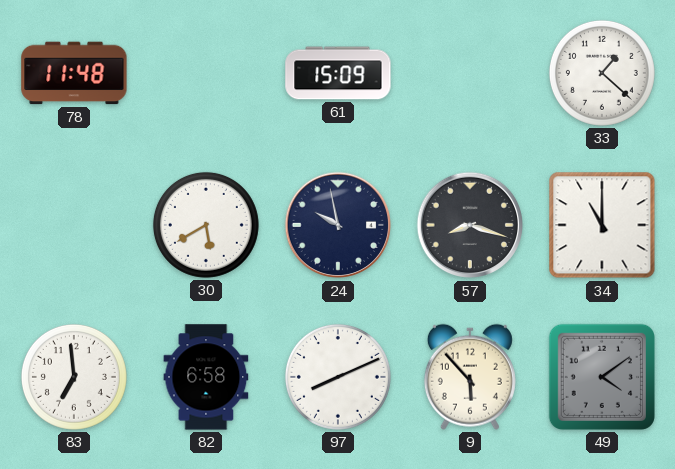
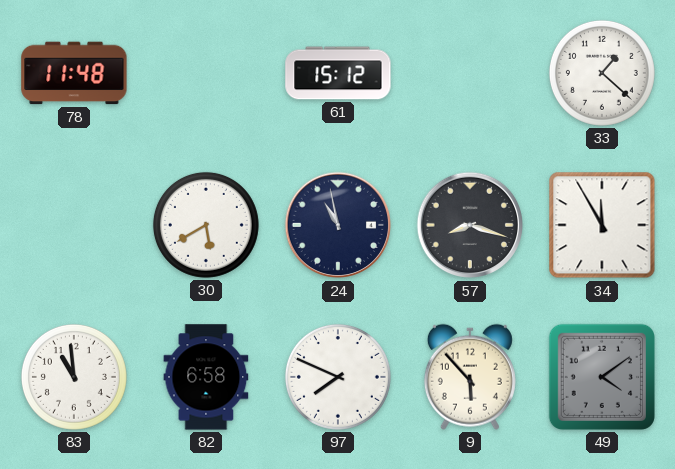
61: 15:09 -> 15:12 (338, 73)
24: 9:58 -> 10:58 (338, 225)
34: 11:00 -> 11:55 (602, 225)
83: 6:59 -> 10:59 (74, 377)
97: 8:11 -> 7:49 (338, 377)
